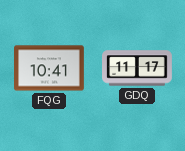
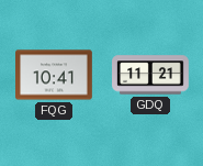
GDQ: 11:17 -> 11:21 (151, 75)
